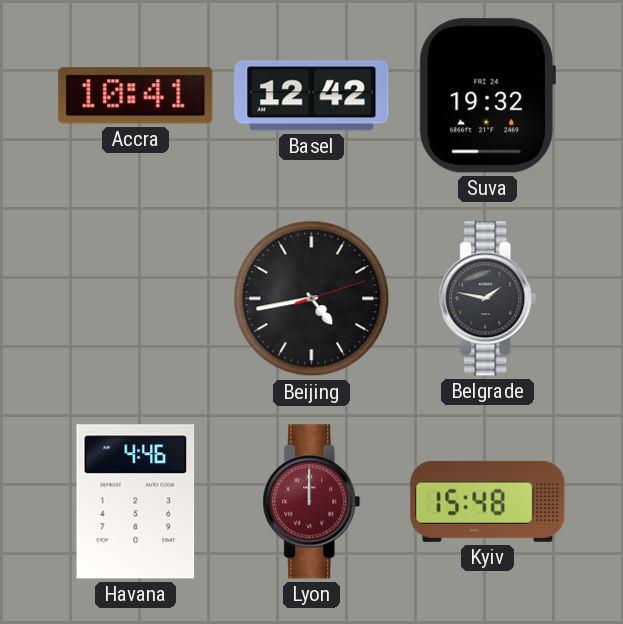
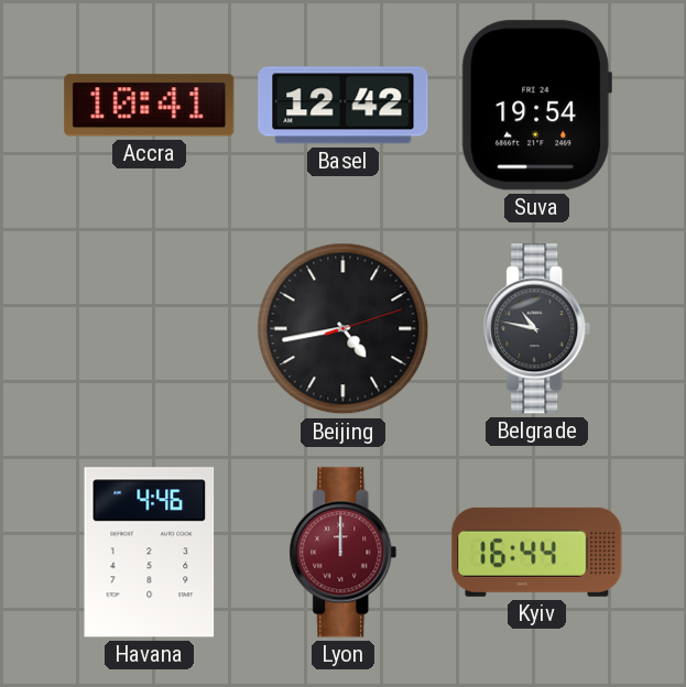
Suva: 19:32 -> 19:54 (536, 106)
Belgrade: 1:47 -> 10:47 (537, 329)
Kyiv: 15:48 -> 16:44 (537, 552)
